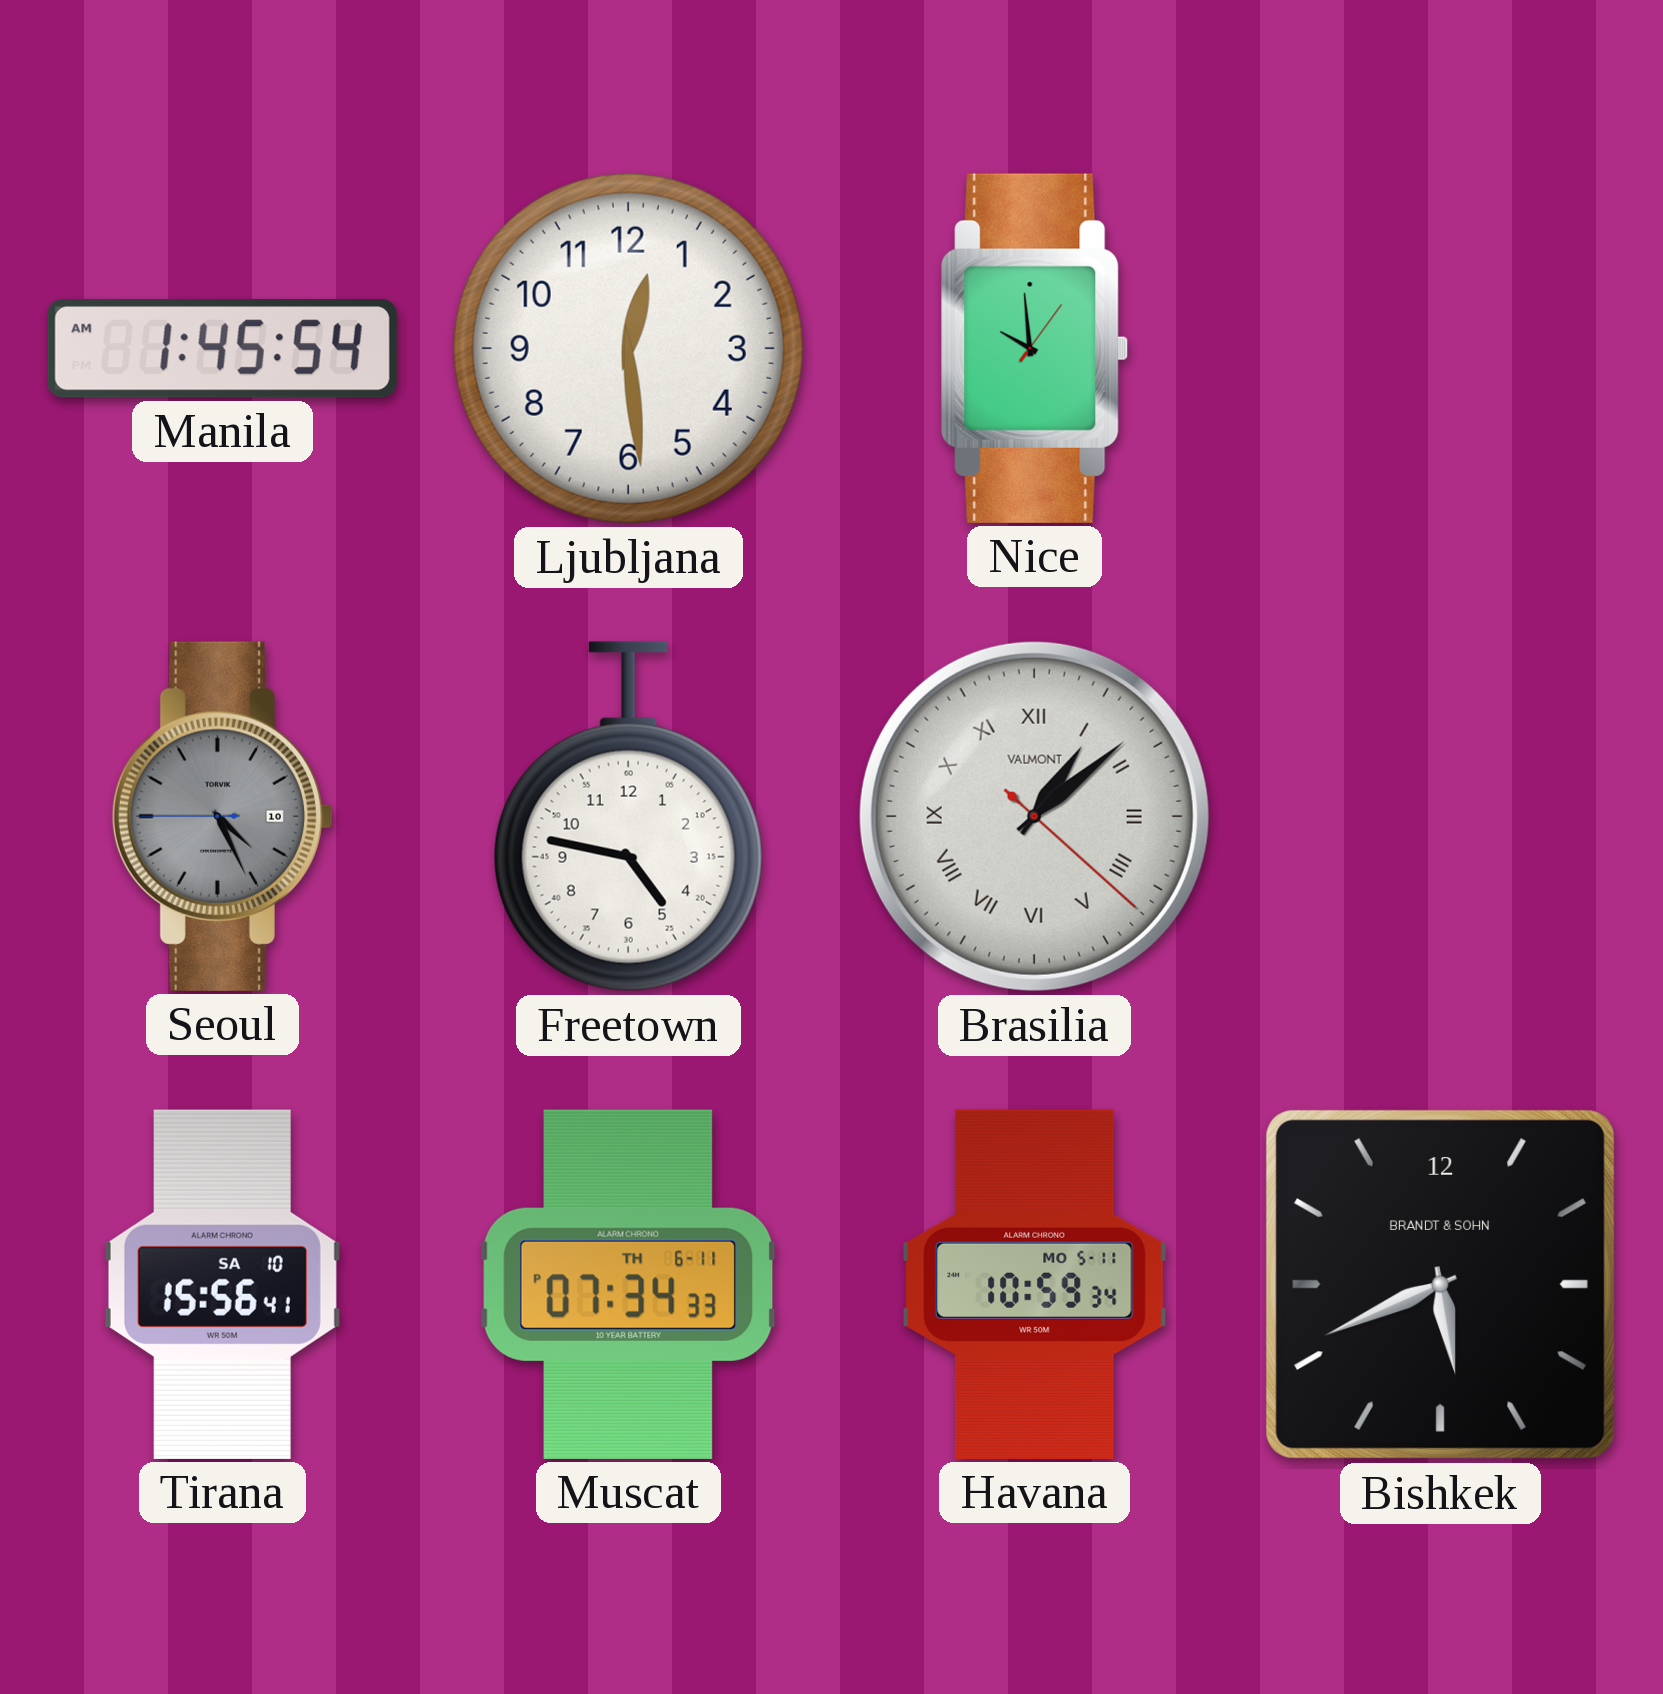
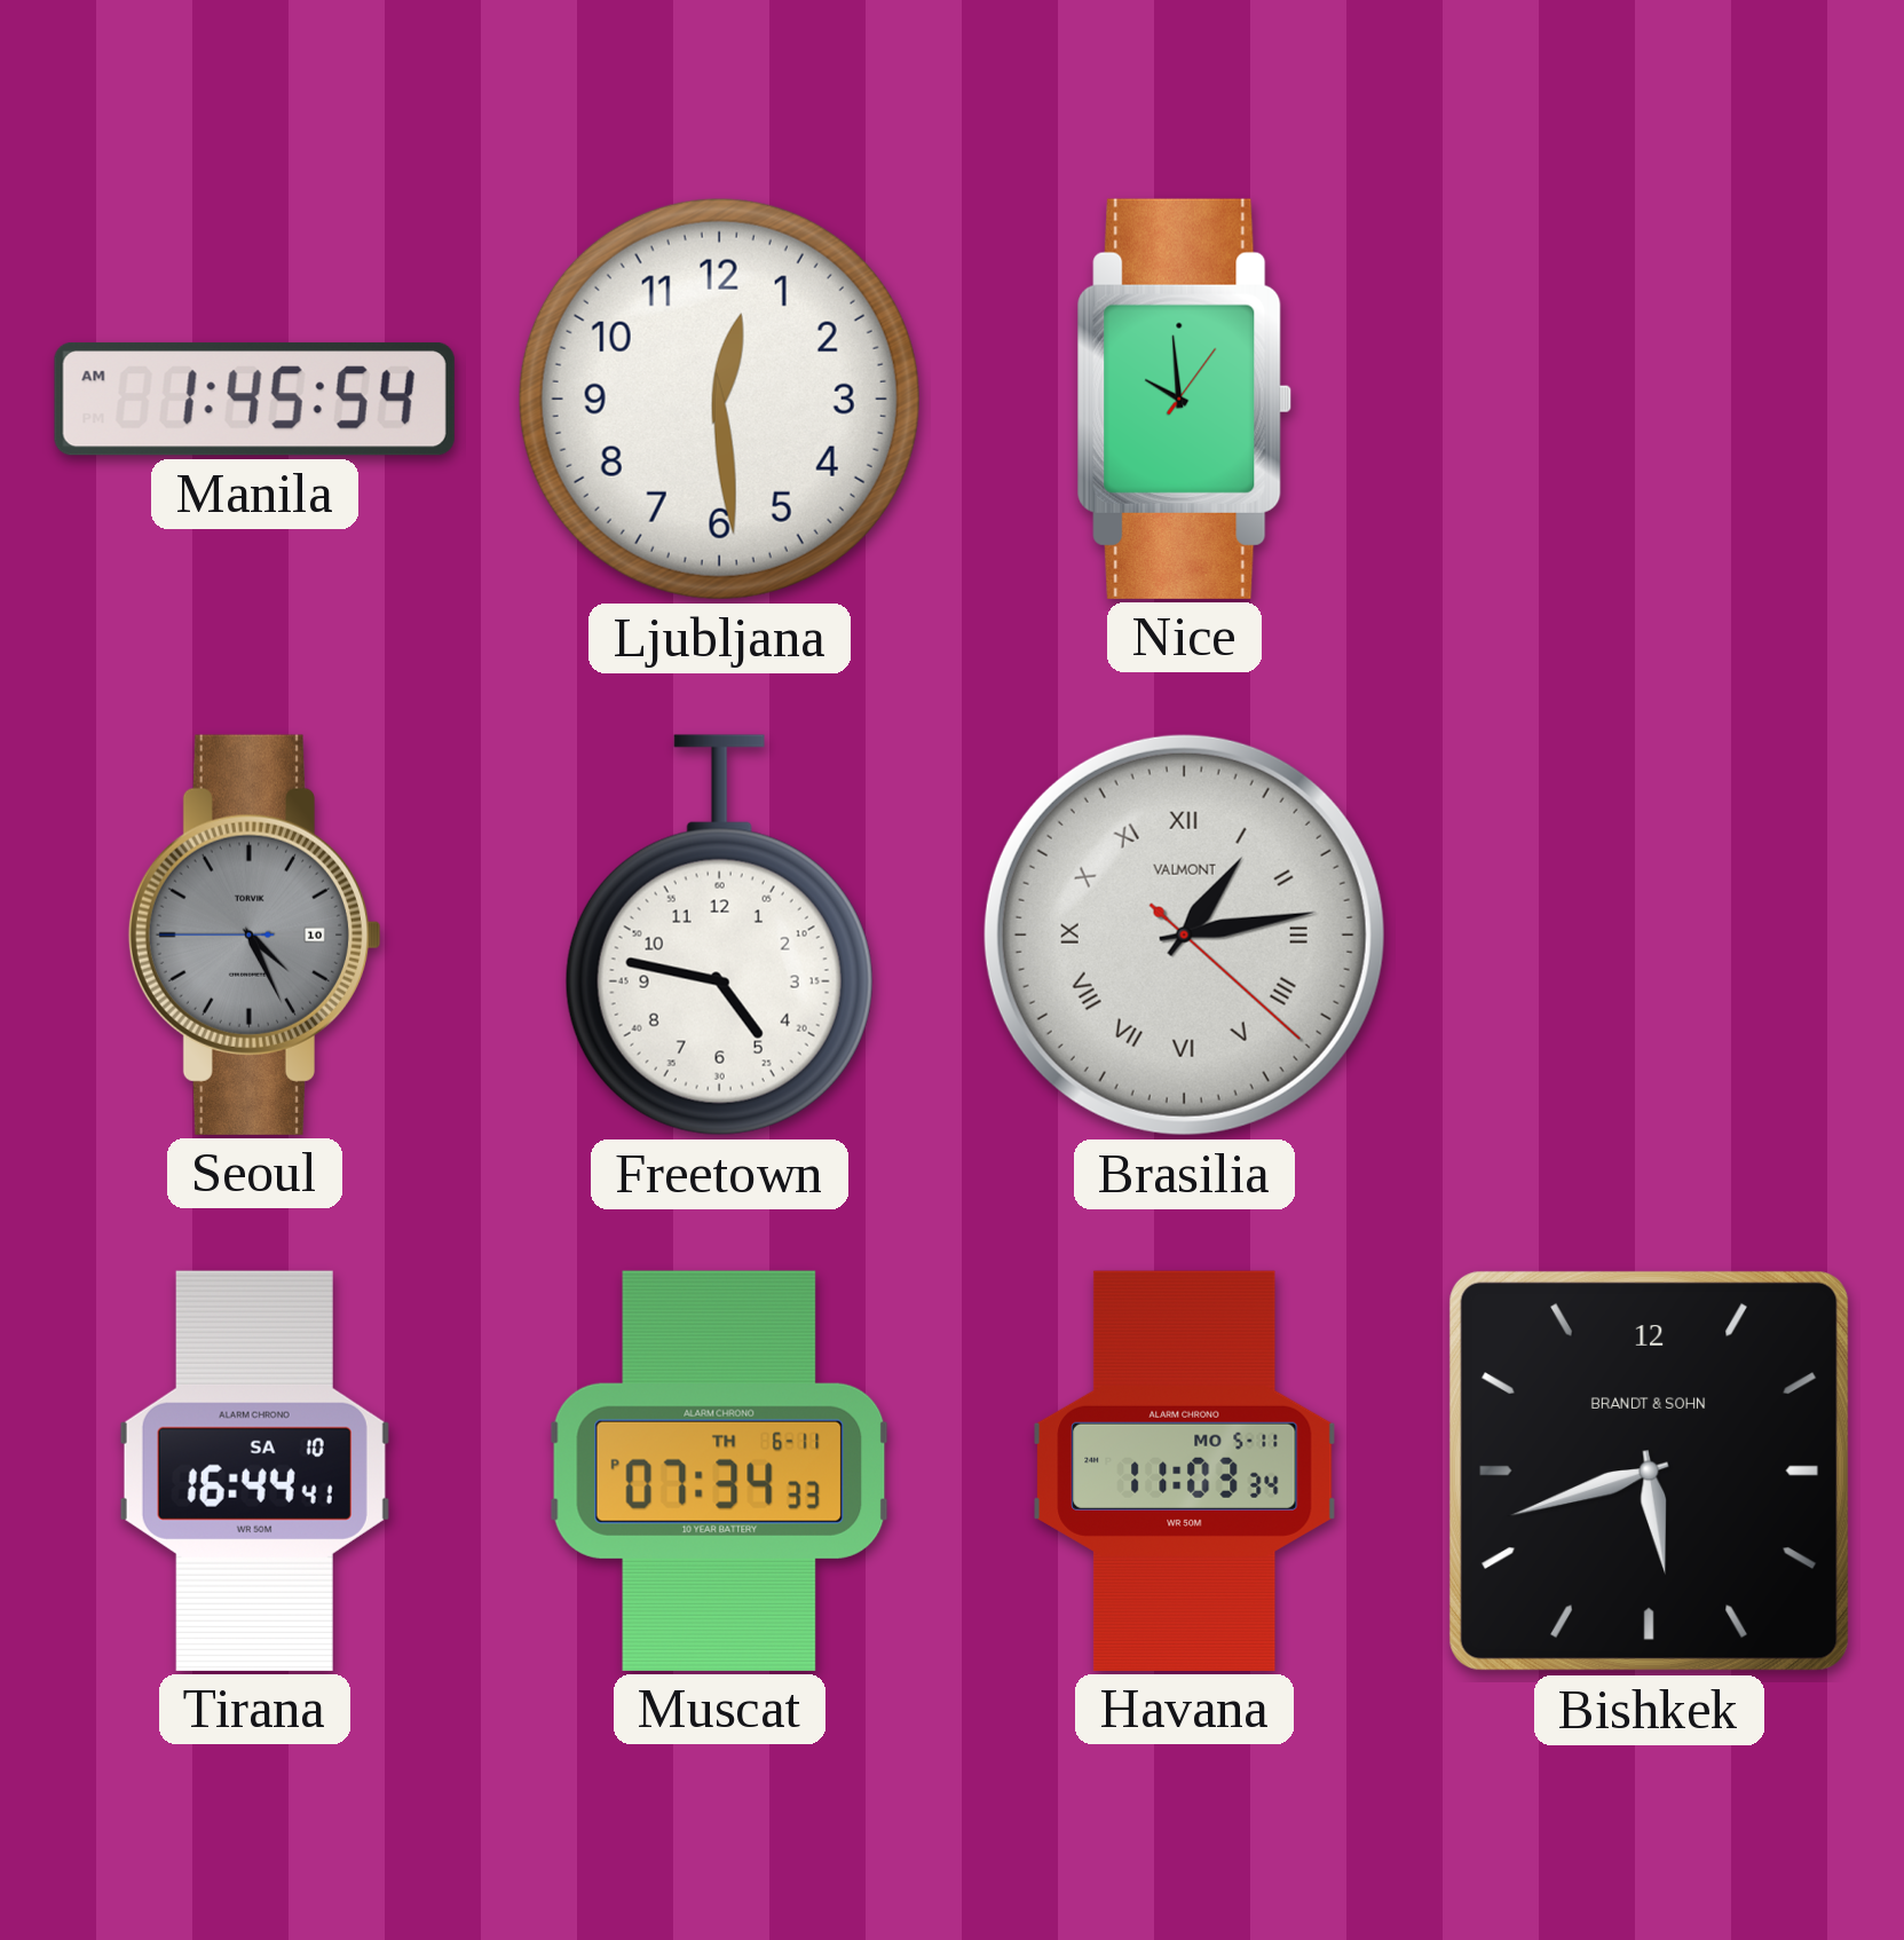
Brasilia: 1:08 -> 1:13 (1184, 934)
Tirana: 15:56 -> 16:44 (254, 1470)
Havana: 10:59 -> 11:03 (1185, 1470)
Bishkek: 5:41 -> 5:42 (1649, 1470)
